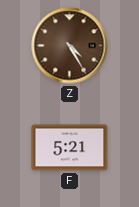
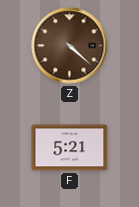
Z: 4:25 -> 4:22 (70, 46)
